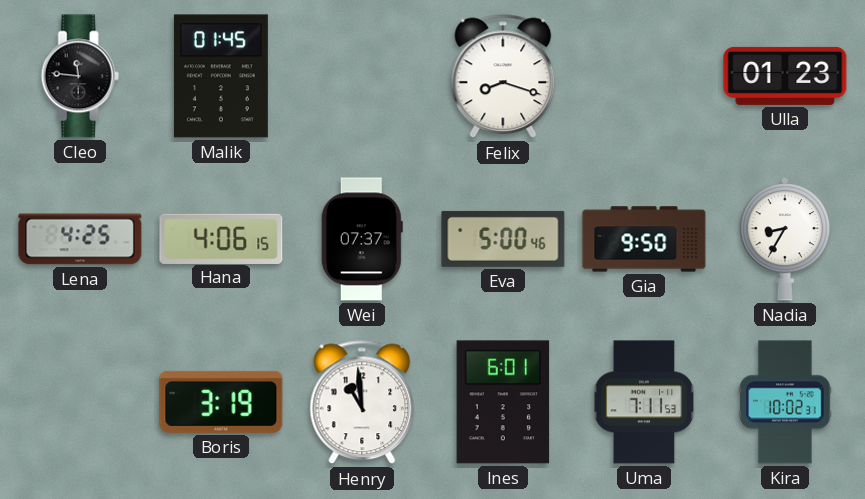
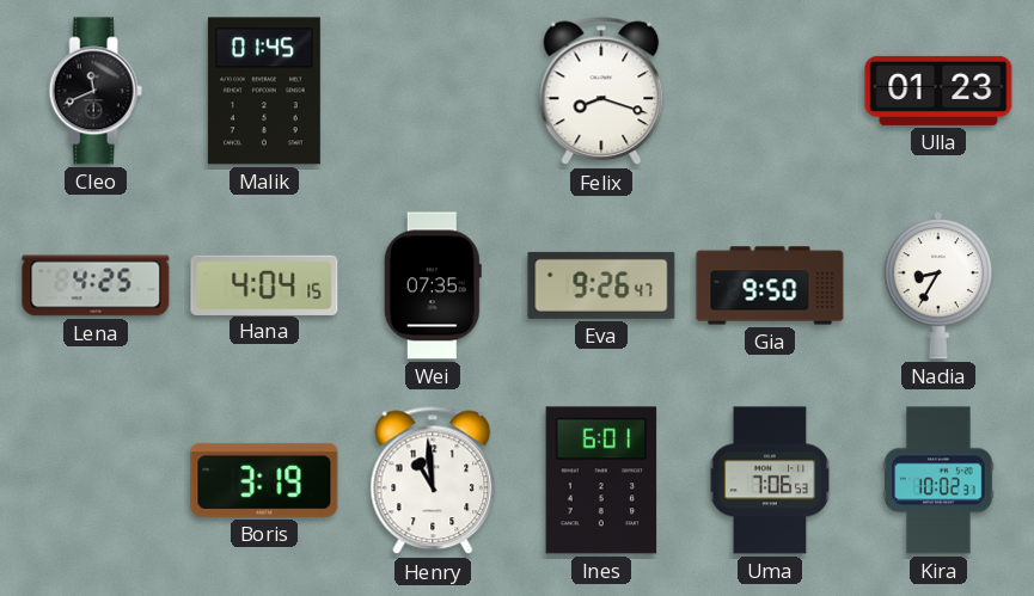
Cleo: 11:46 -> 11:41 (96, 91)
Hana: 4:06 -> 4:04 (264, 284)
Wei: 07:37 -> 07:35 (433, 285)
Eva: 5:00 -> 9:26 (601, 285)
Uma: 7:11 -> 7:06 (770, 480)
